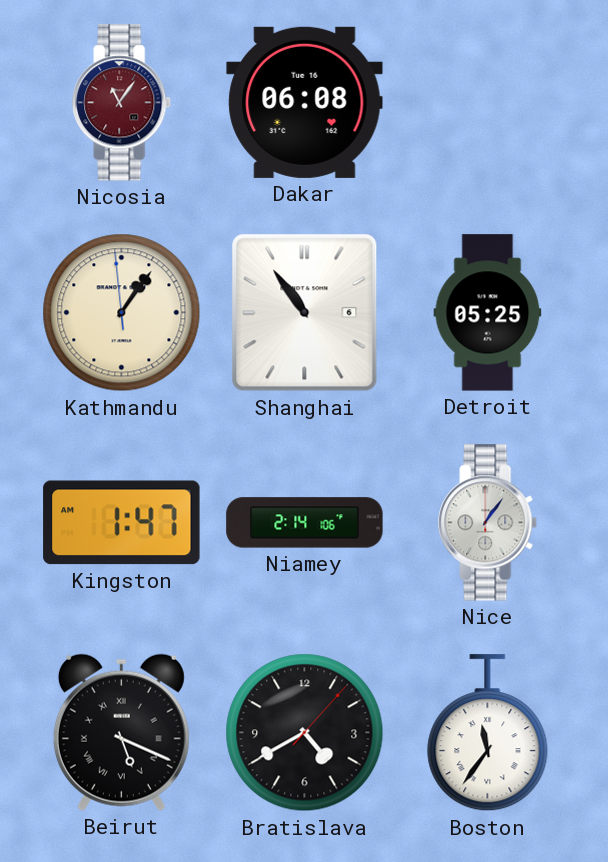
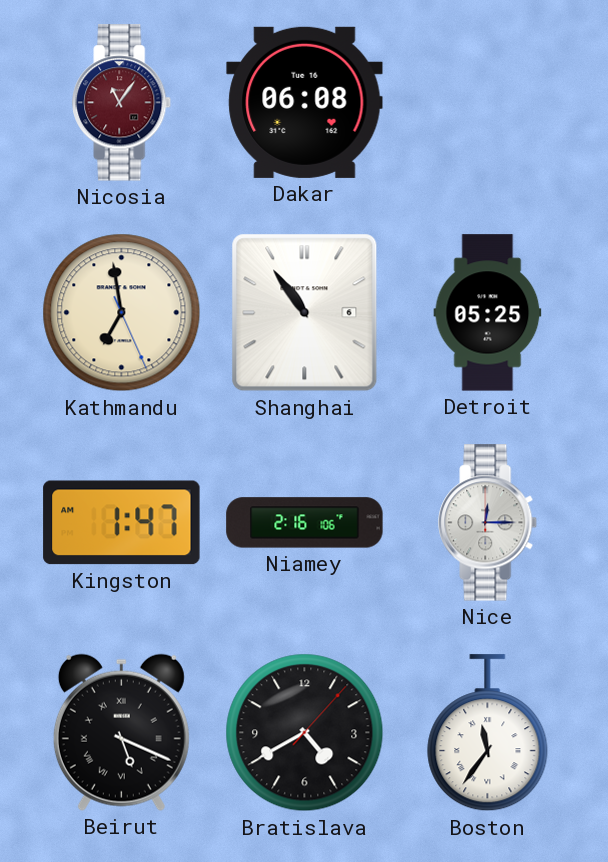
Kathmandu: 1:05 -> 6:58 (122, 313)
Niamey: 2:14 -> 2:16 (305, 523)
Nice: 1:06 -> 12:15 (488, 523)
